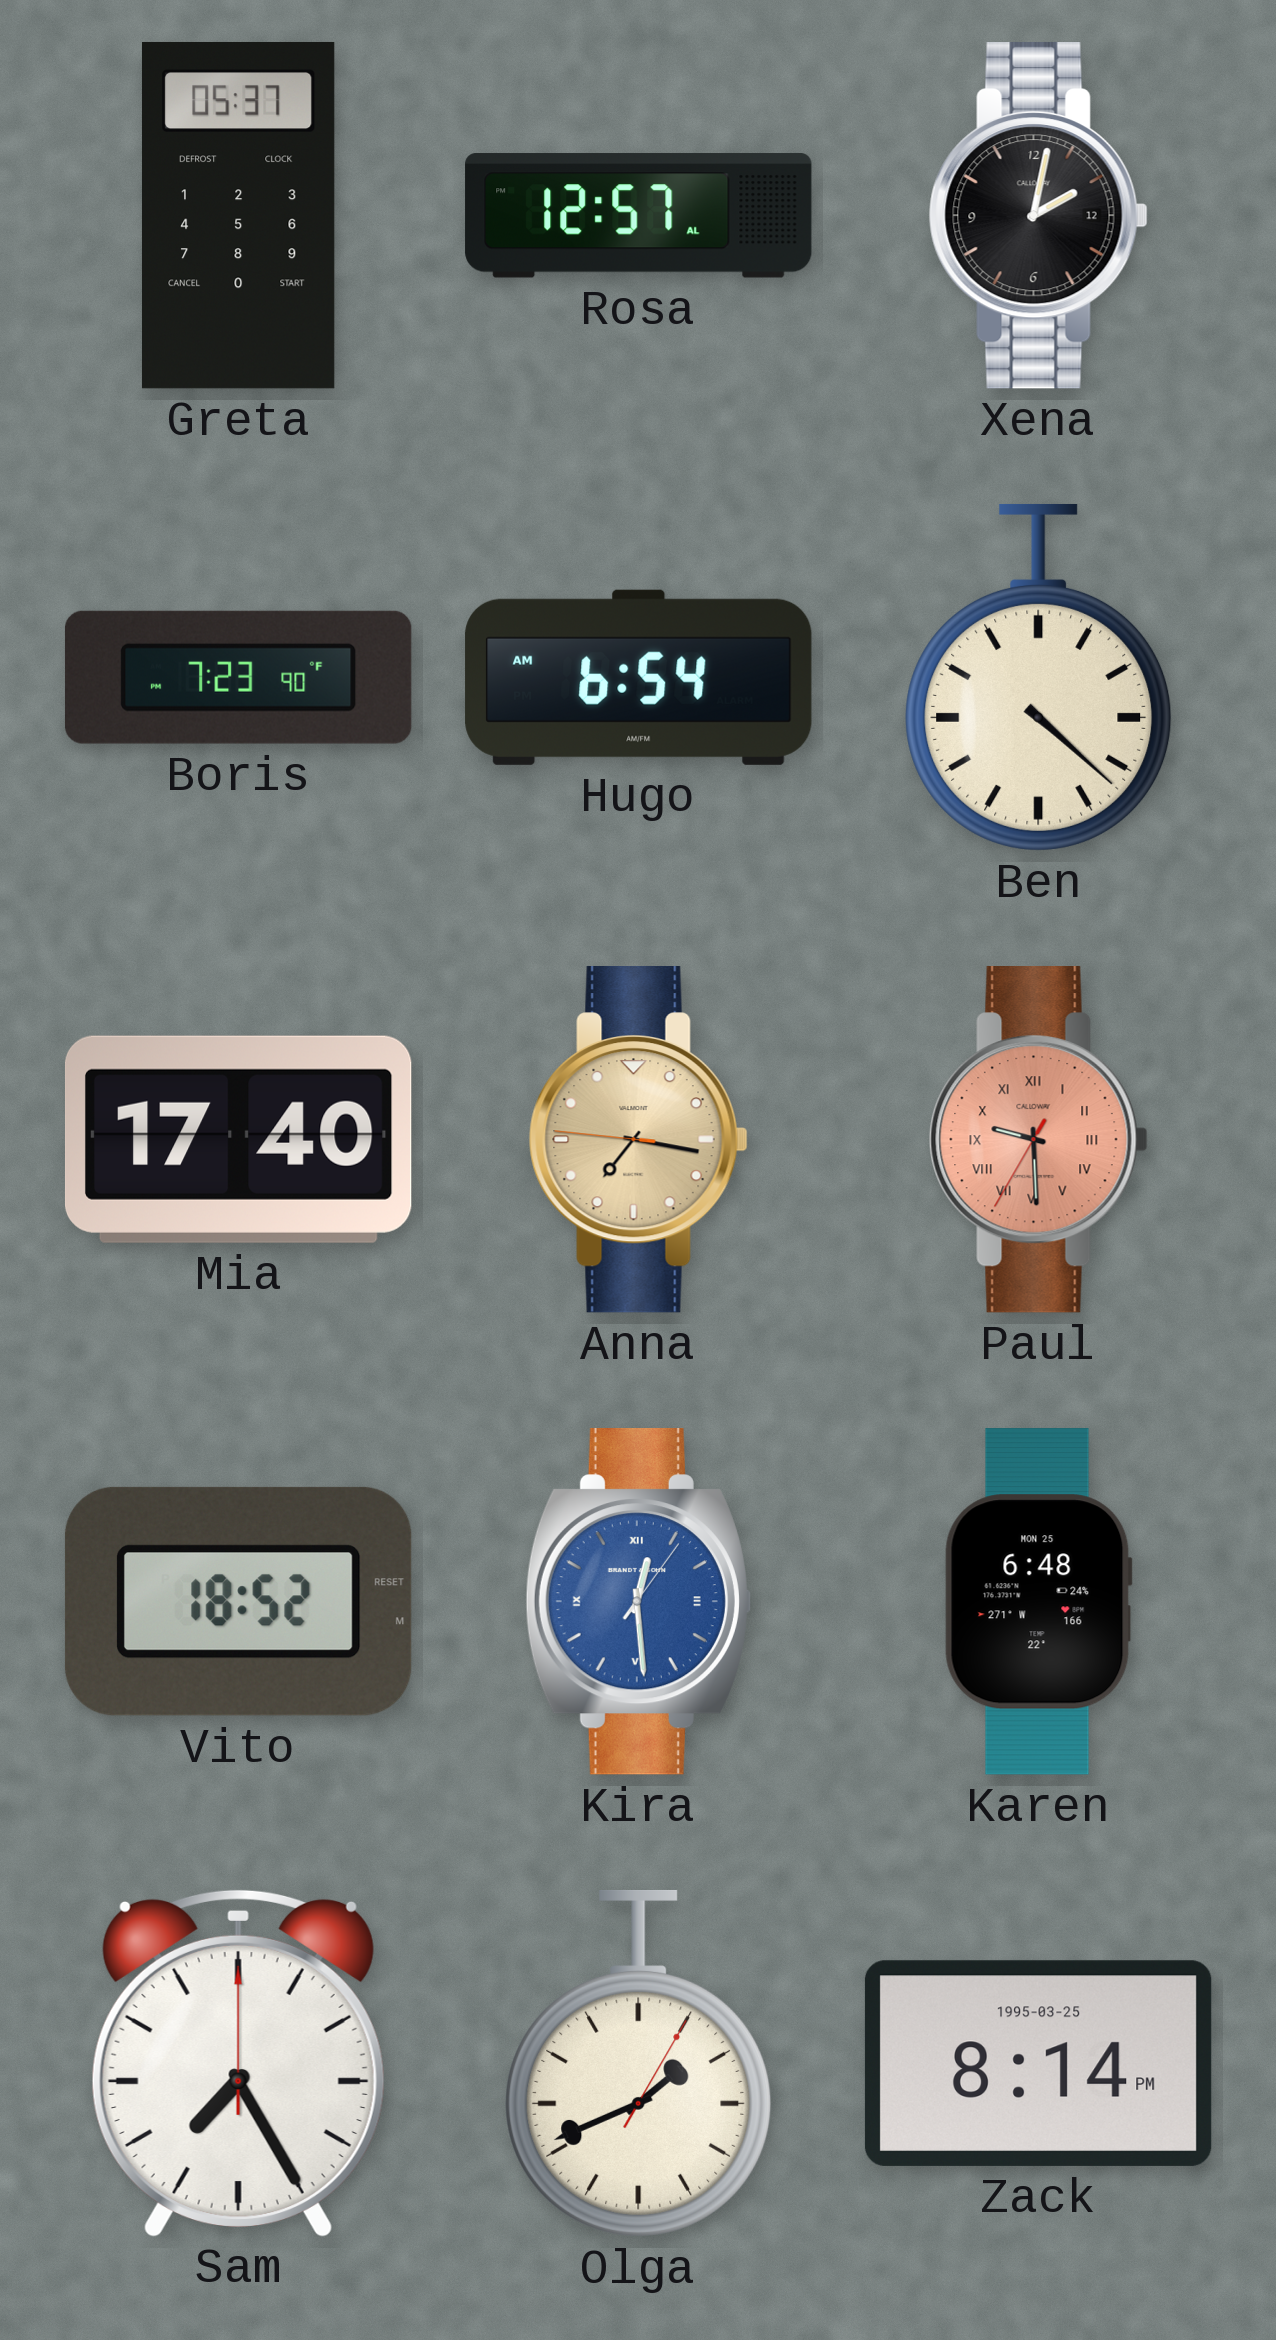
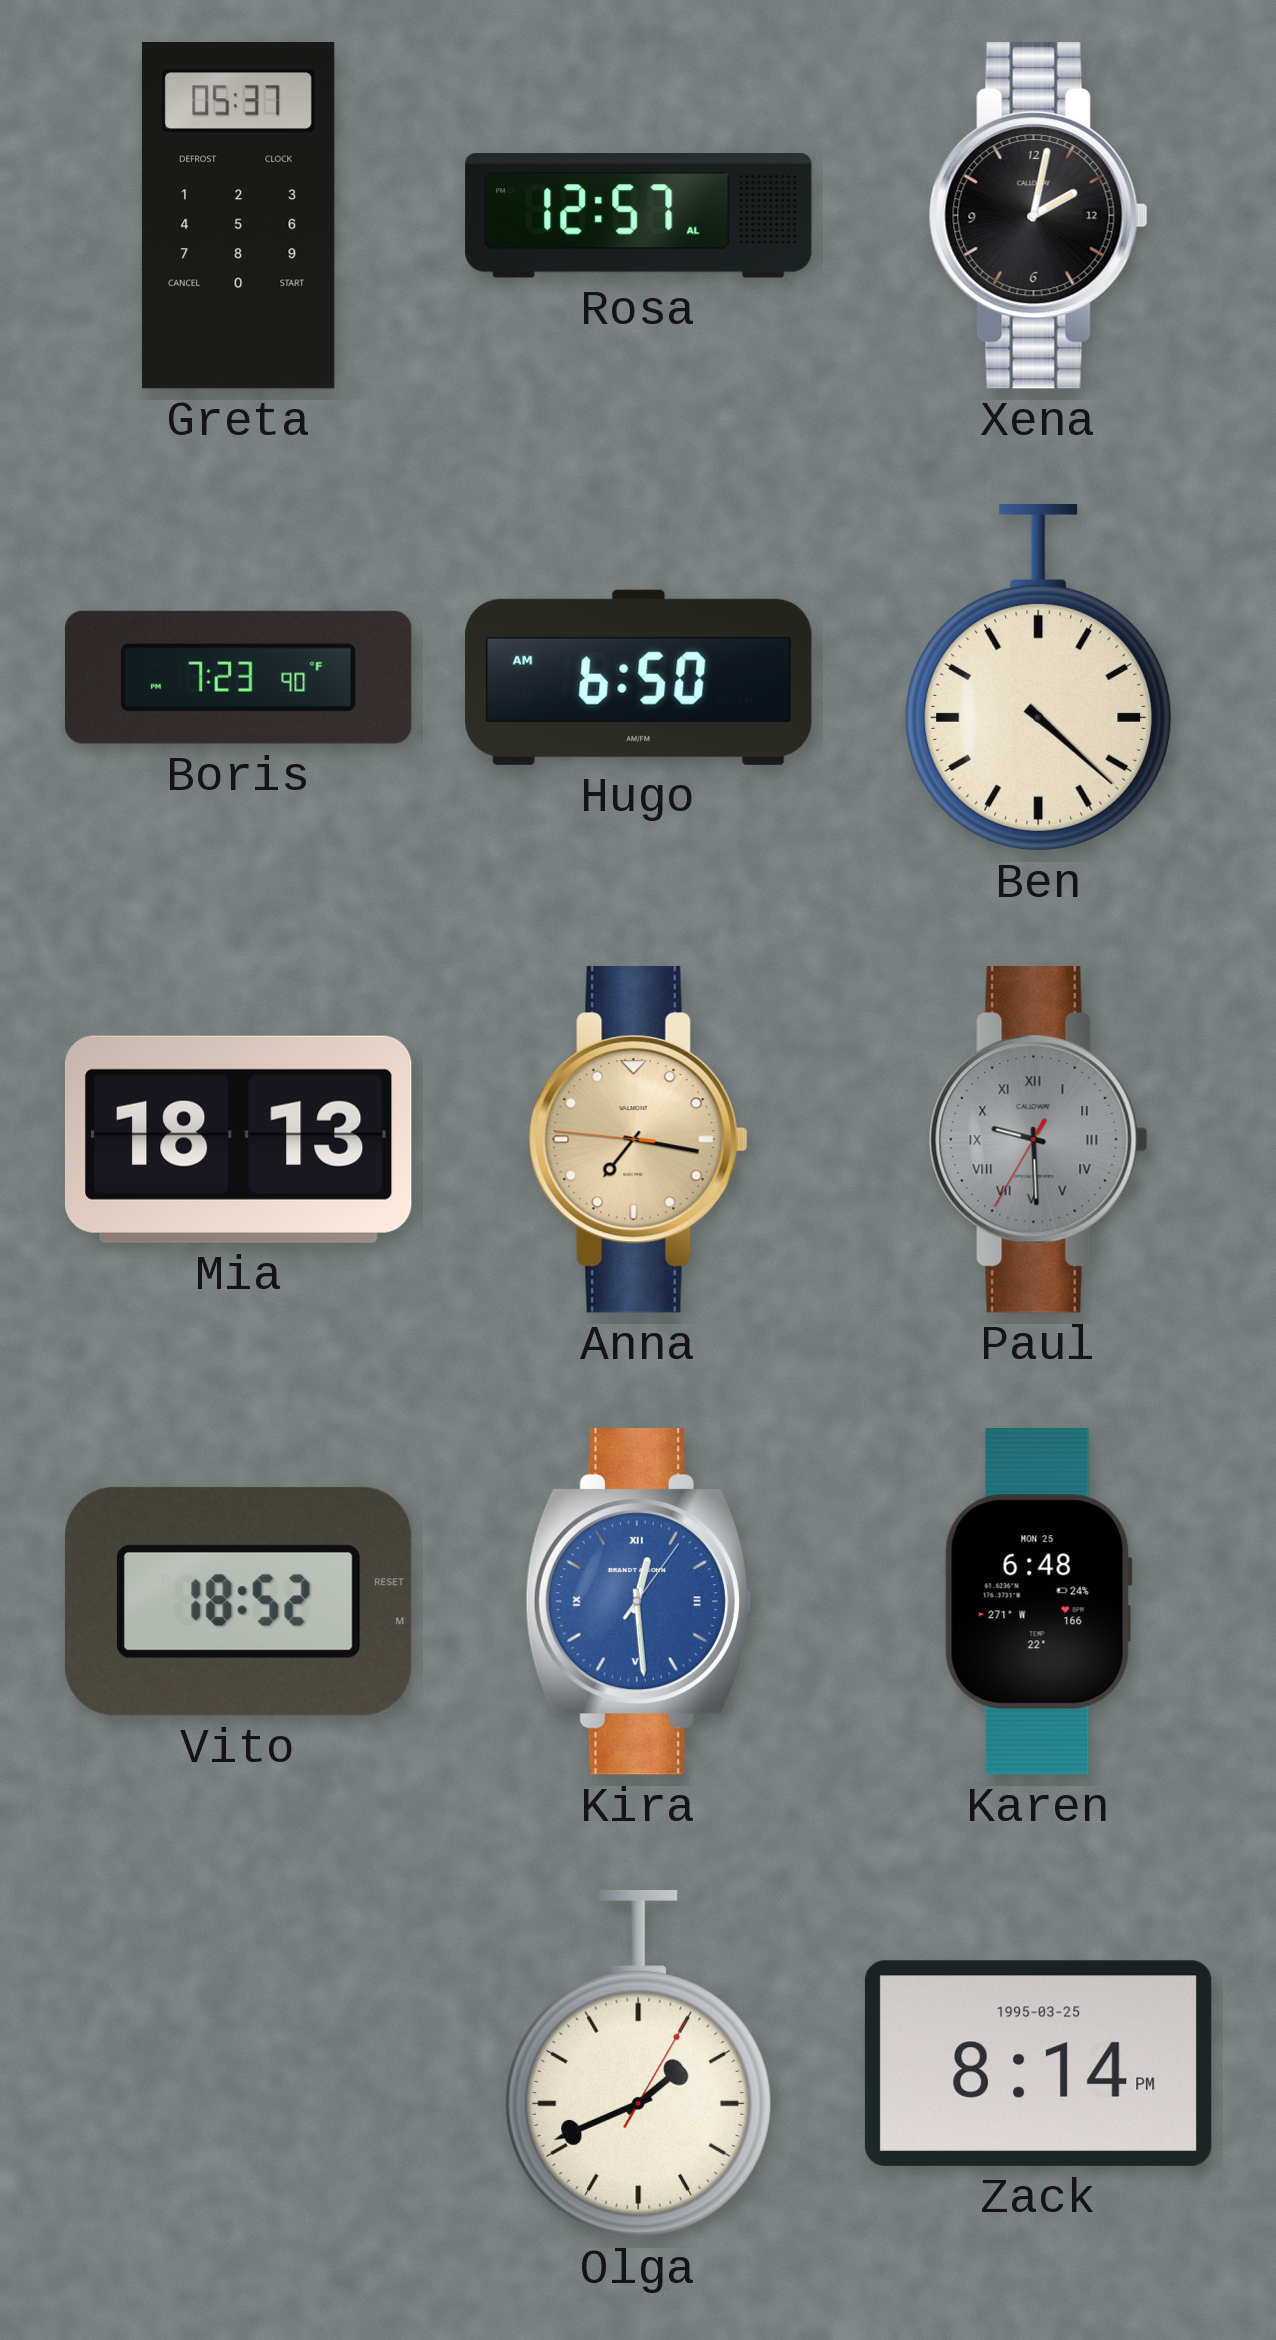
Hugo: 6:54 -> 6:50 (639, 677)
Mia: 17:40 -> 18:13 (238, 1139)
Paul dial: salmon -> grey (1038, 1140)
Sam: 7:25 -> none (238, 2062)
